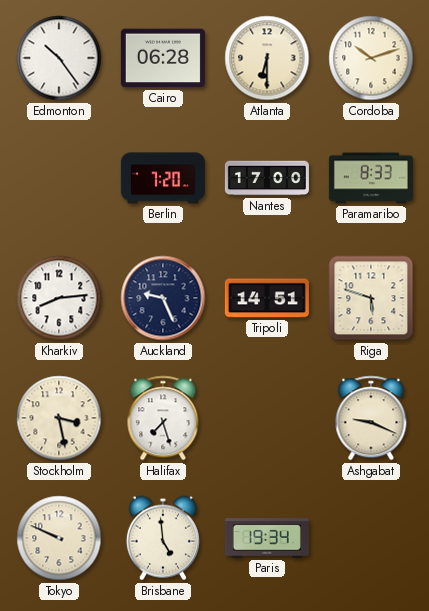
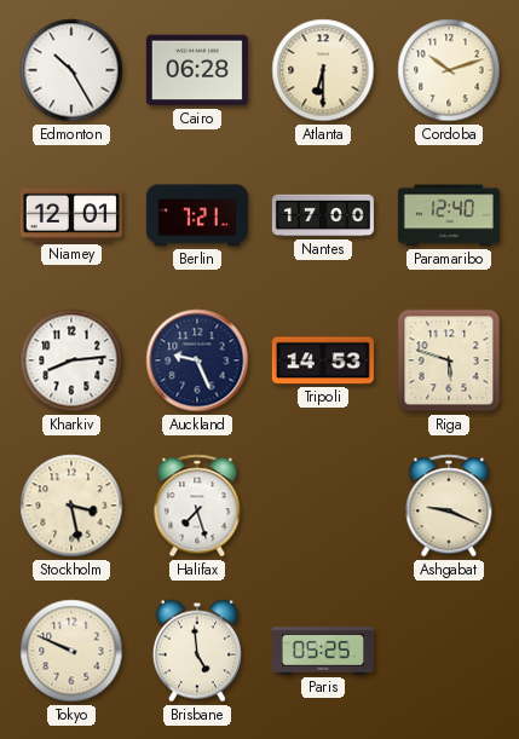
Edmonton: 10:24 -> 10:25 (71, 70)
Niamey: none -> 12:01 (71, 215)
Berlin: 7:20 -> 7:21 (197, 215)
Paramaribo: 8:33 -> 12:40 (449, 215)
Tripoli: 14:51 -> 14:53 (323, 360)
Paris: 19:34 -> 05:25 (323, 651)
